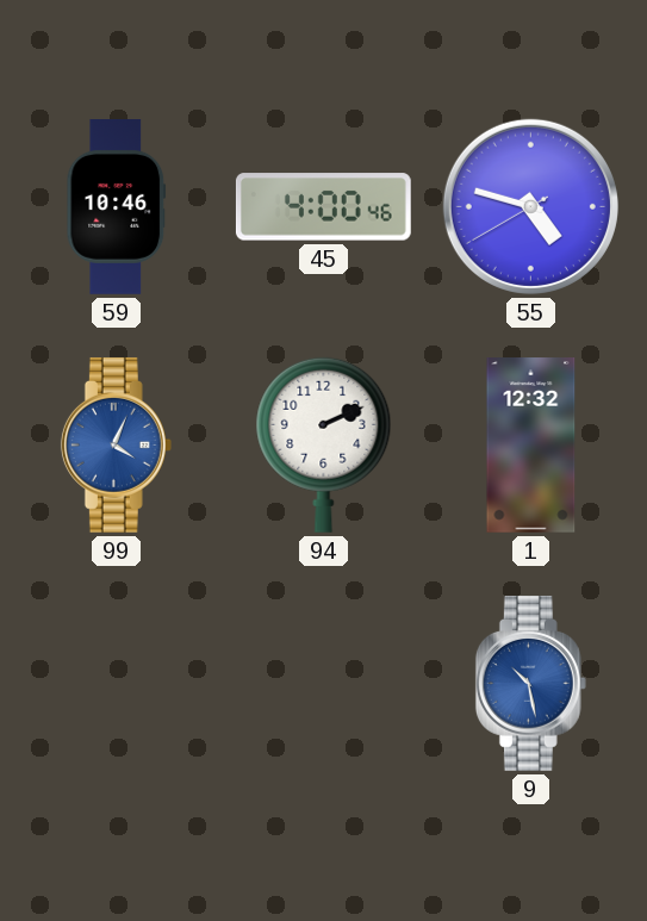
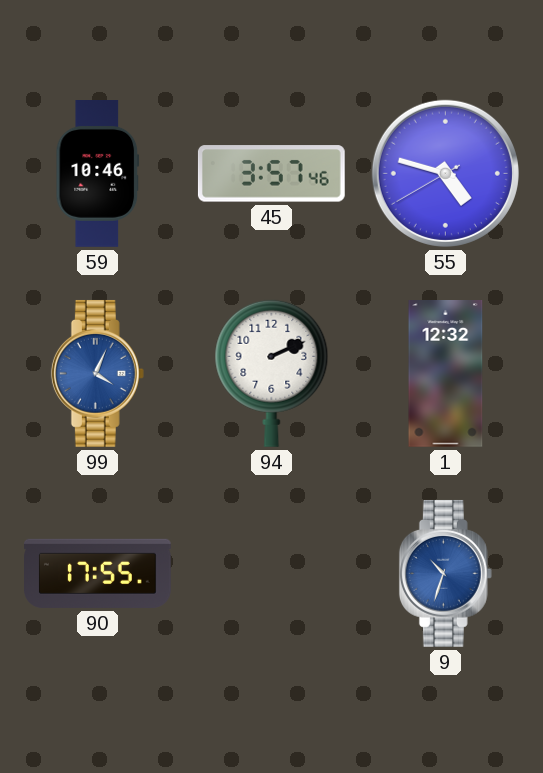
45: 4:00 -> 3:57 (271, 174)
90: none -> 17:55 (98, 573)
9: 10:28 -> 10:33 (445, 573)
